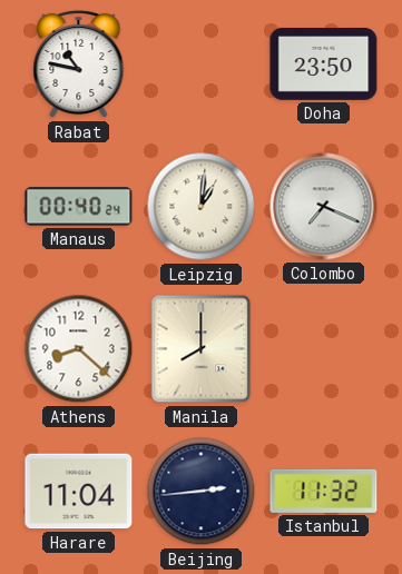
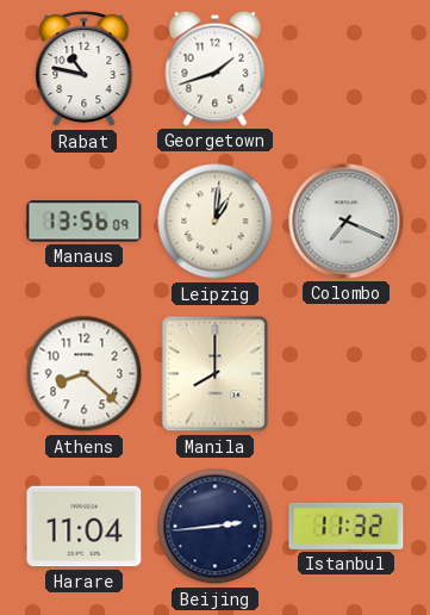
Georgetown: none -> 1:42 (216, 68)
Doha: 23:50 -> none (324, 63)
Manaus: 00:40 -> 13:56 (85, 222)
